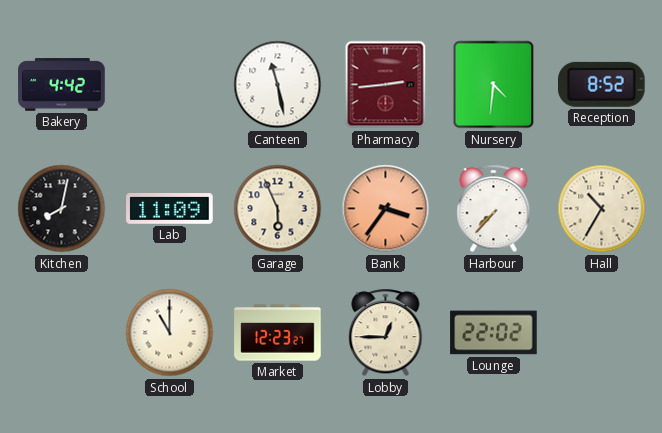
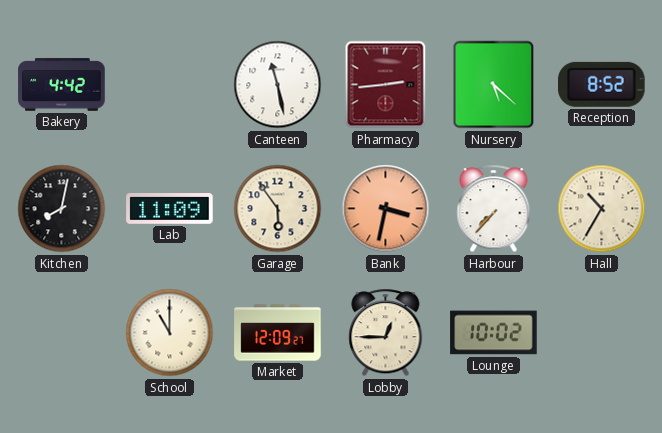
Nursery: 4:31 -> 5:22 (494, 85)
Garage: 5:56 -> 5:54 (278, 209)
Bank: 3:36 -> 3:32 (386, 209)
Market: 12:23 -> 12:09 (278, 333)
Lounge: 22:02 -> 10:02 (494, 333)
